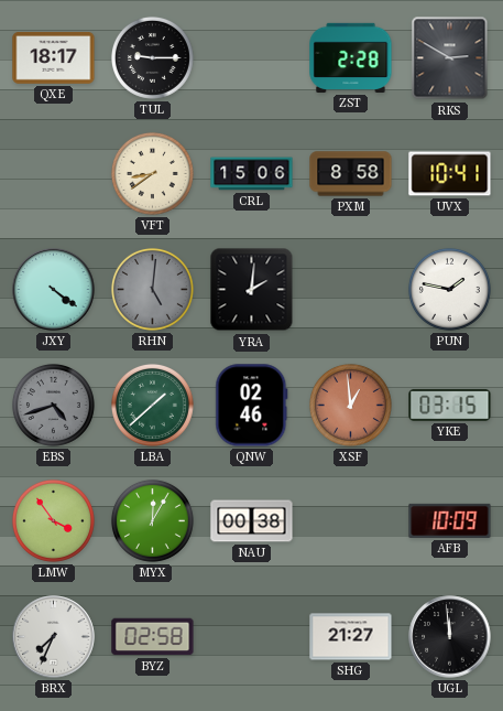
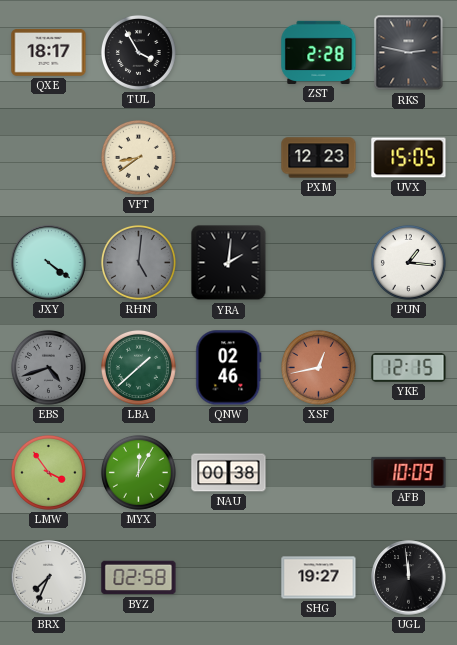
TUL: 9:15 -> 3:55 (138, 52)
RKS: 2:50 -> 2:47 (409, 53)
CRL: 15:06 -> none (252, 174)
PXM: 8:58 -> 12:23 (319, 158)
UVX: 10:41 -> 15:05 (409, 158)
PUN: 1:47 -> 1:16 (408, 262)
XSF: 12:59 -> 12:43 (318, 367)
YKE: 03:15 -> 12:15 (409, 367)
SHG: 21:27 -> 19:27 (319, 578)
